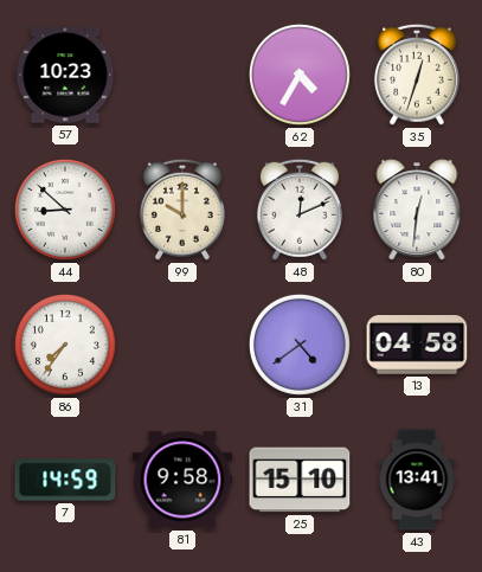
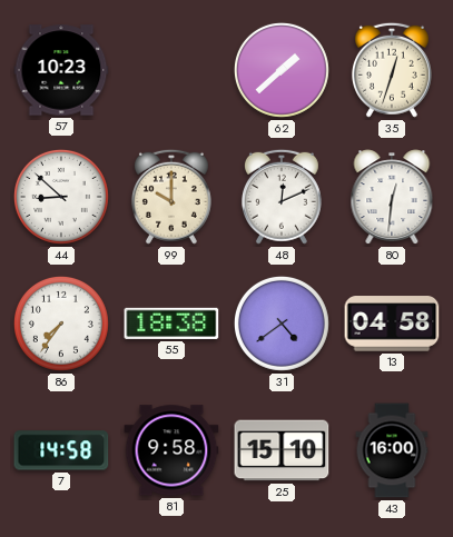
62: 4:35 -> 1:38 (282, 70)
55: none -> 18:38 (171, 324)
7: 14:59 -> 14:58 (61, 450)
43: 13:41 -> 16:00 (392, 450)
